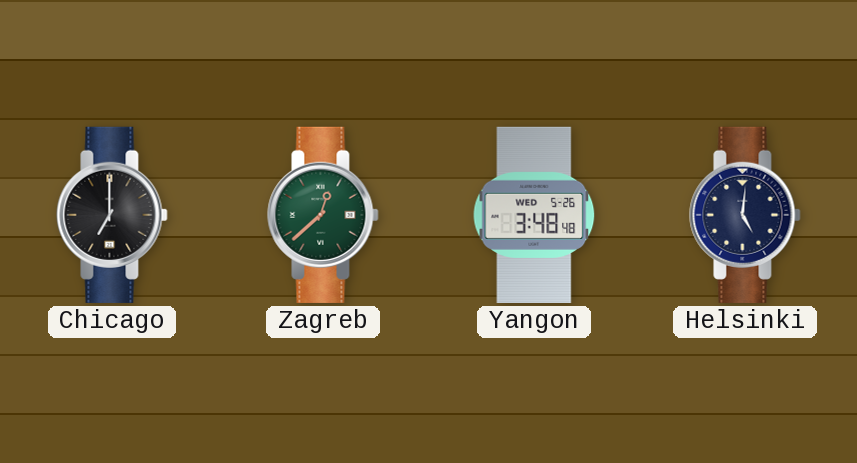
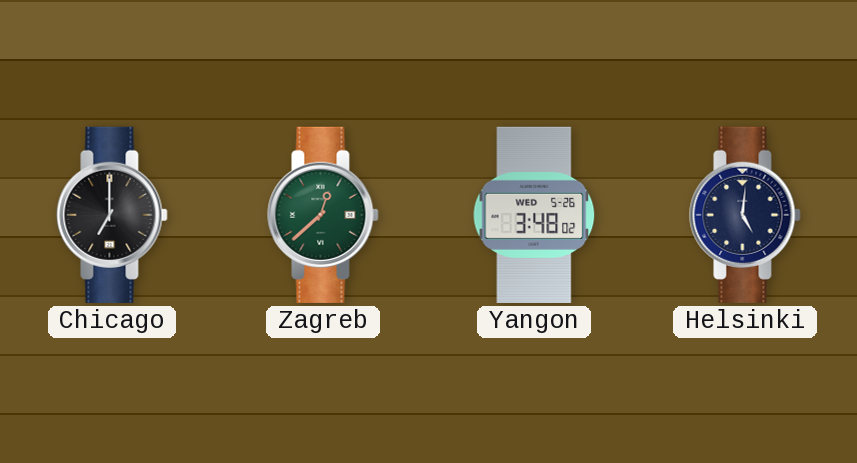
Yangon: 3:48:48 -> 3:48:02 (534, 215)
